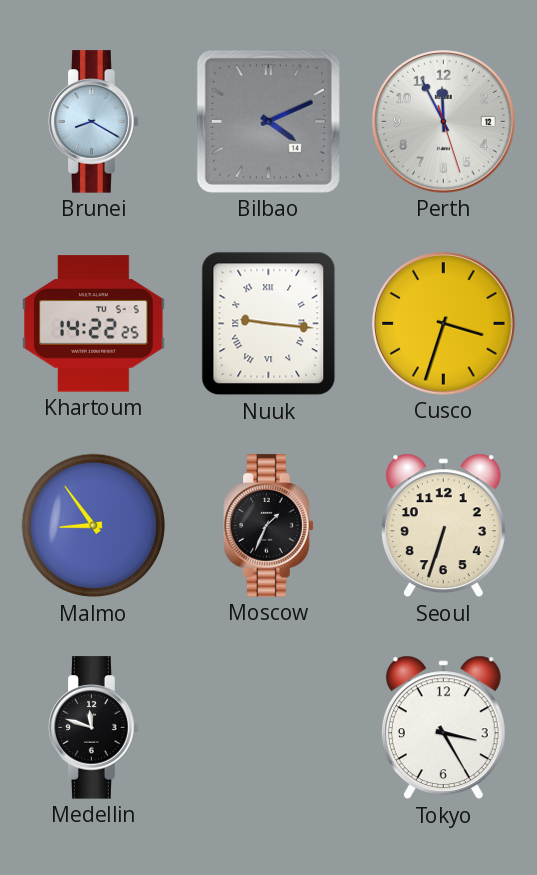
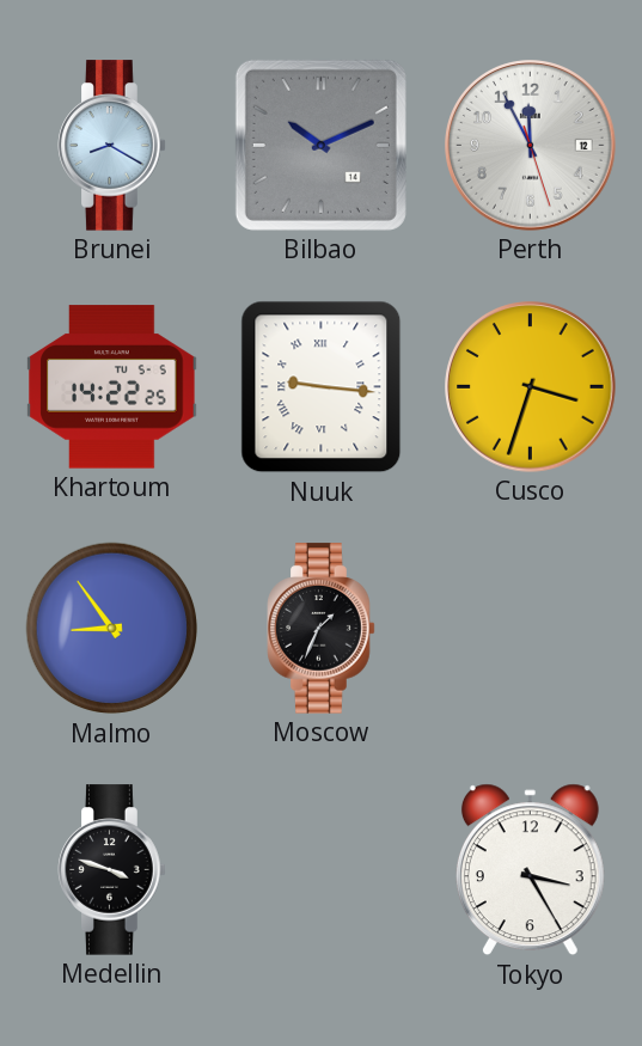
Bilbao: 4:11 -> 10:11 (320, 145)
Seoul: 6:33 -> none (443, 526)
Medellin: 11:48 -> 3:48 (112, 870)
